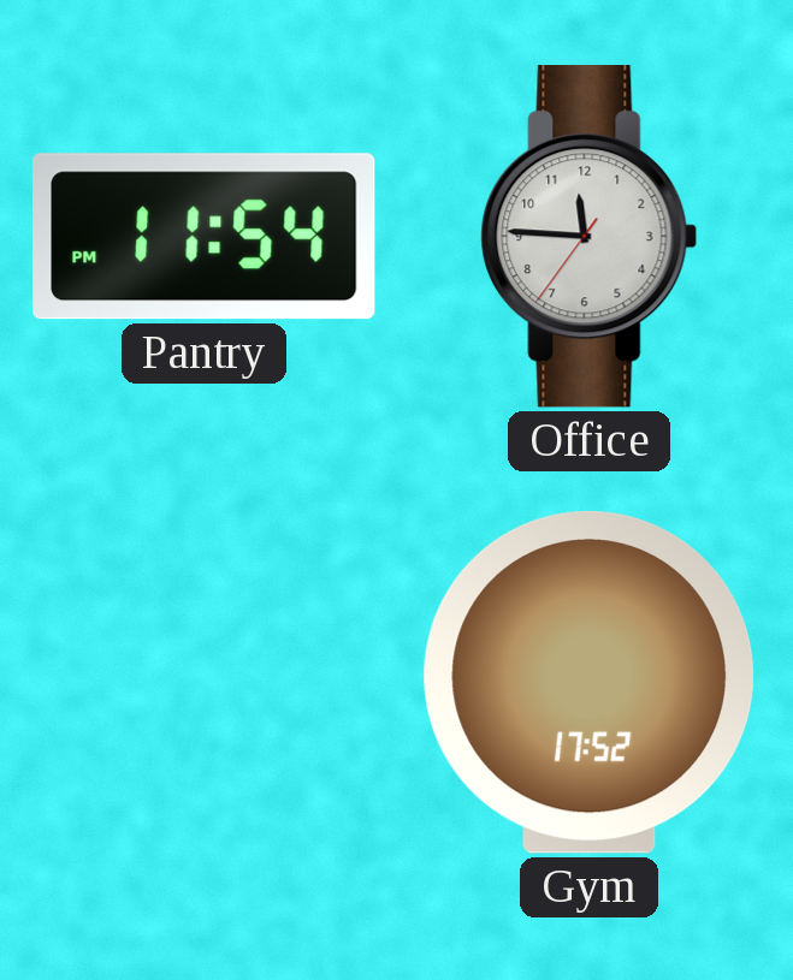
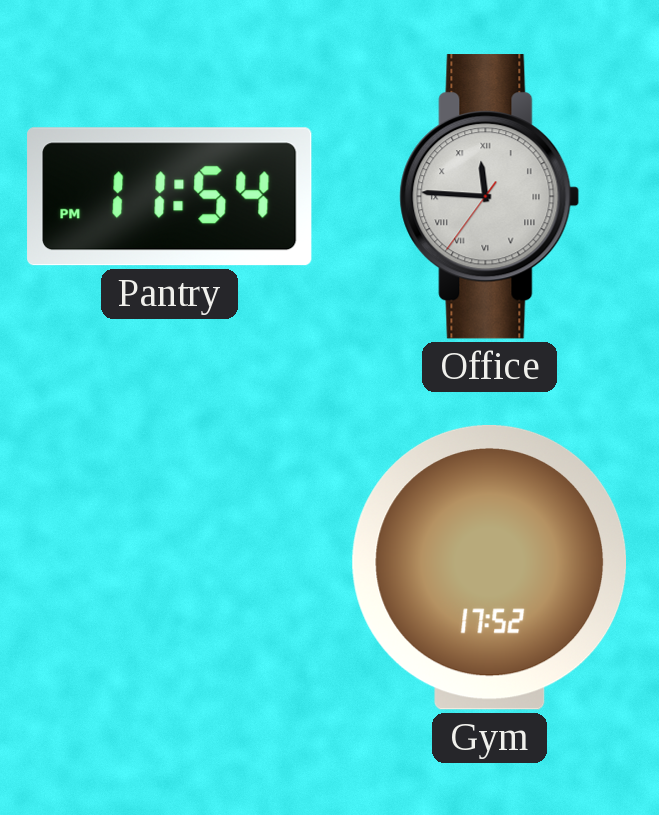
Office numerals: Arabic -> Roman (490, 197)
